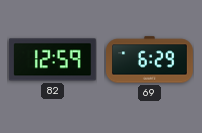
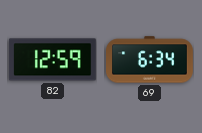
69: 6:29 -> 6:34 (150, 60)
